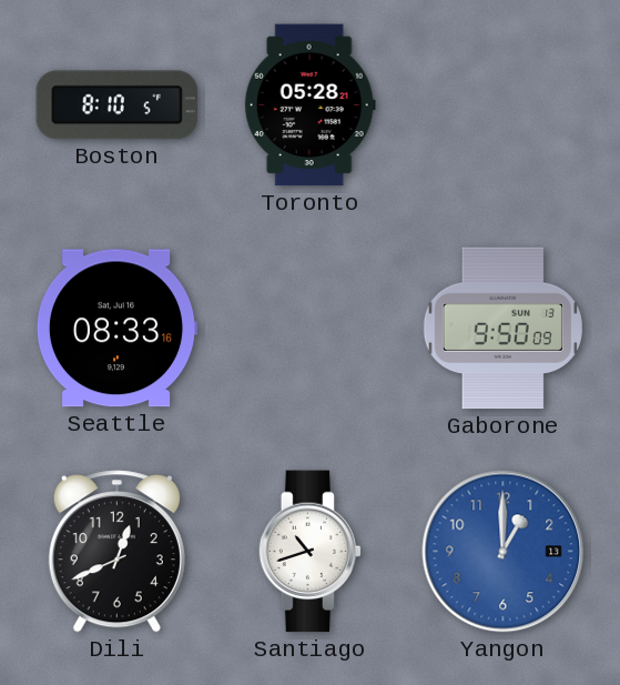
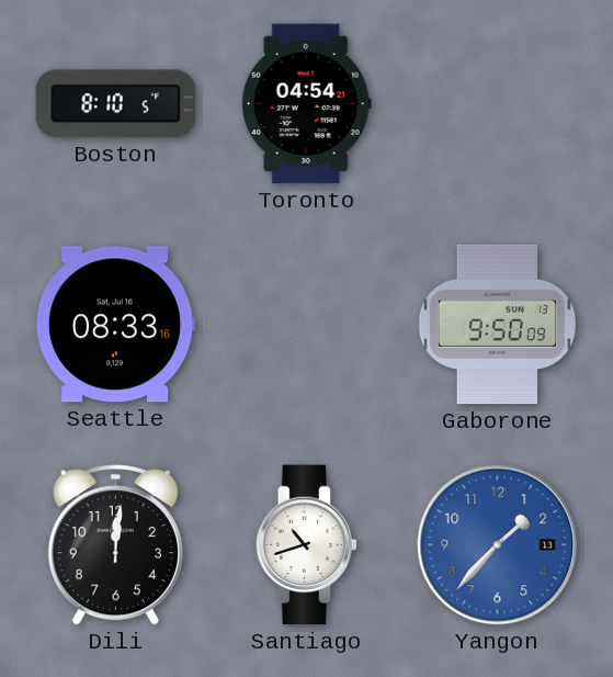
Toronto: 05:28 -> 04:54 (306, 104)
Dili: 12:41 -> 12:01 (115, 545)
Yangon: 1:00 -> 1:37 (498, 545)
